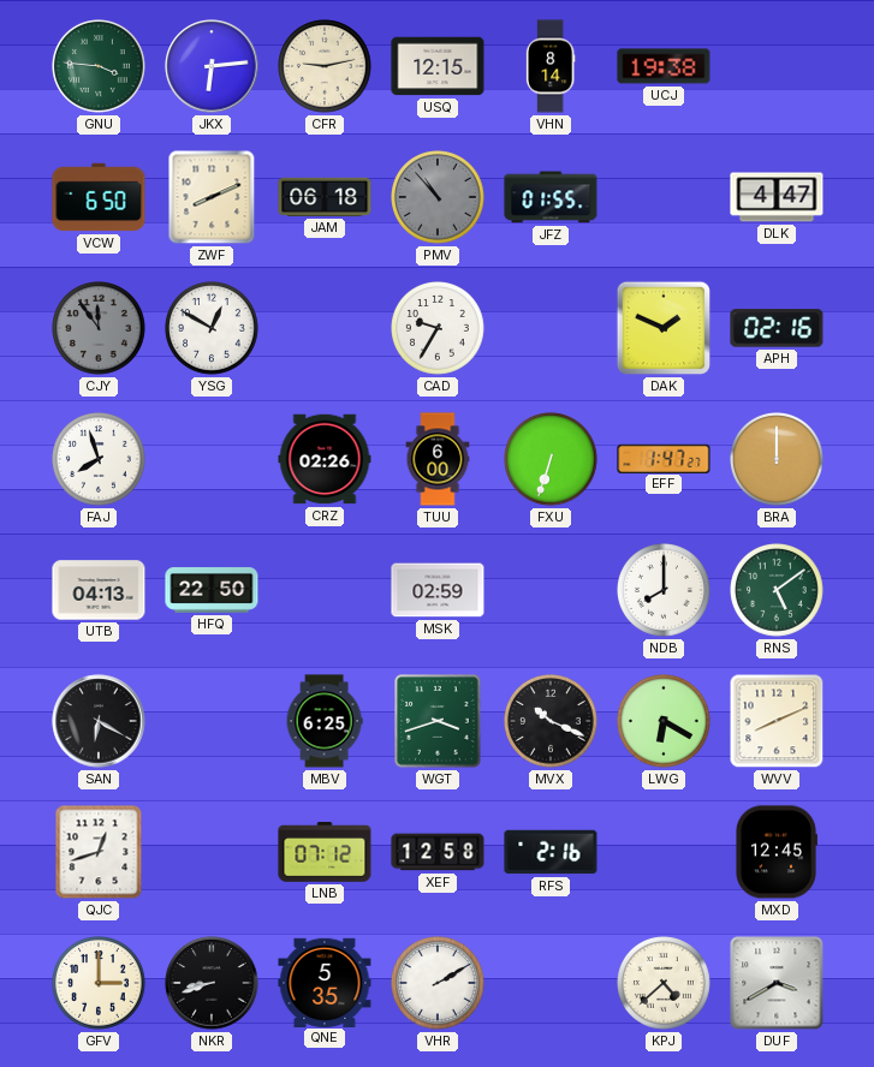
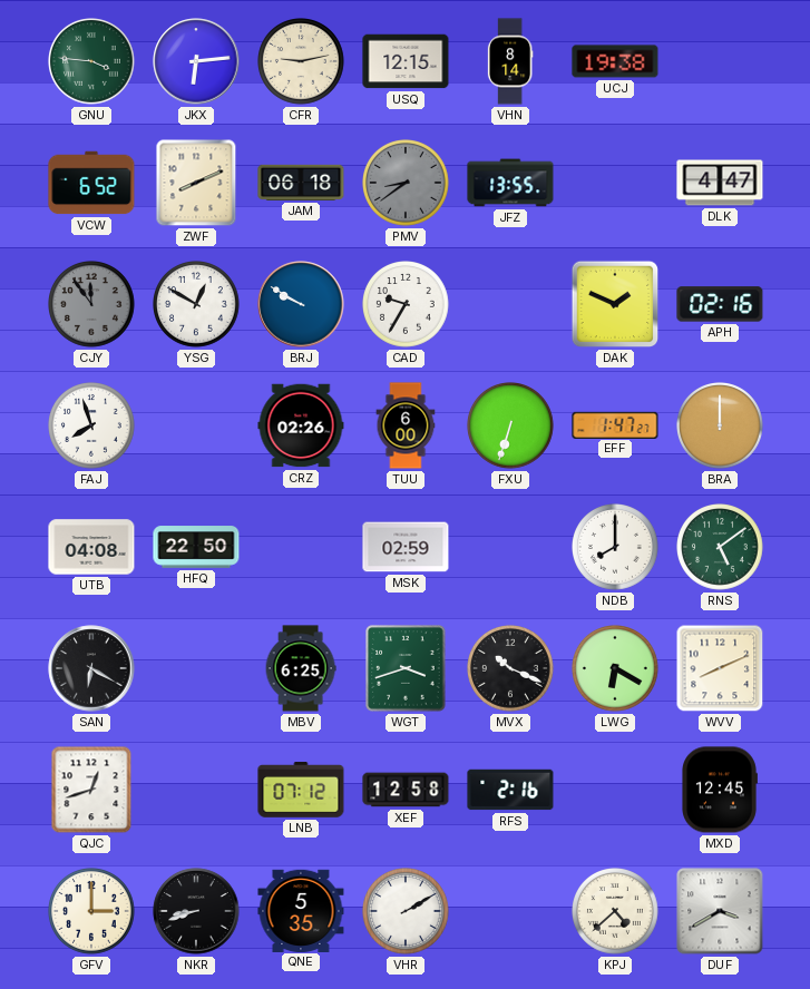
VCW: 6:50 -> 6:52 (91, 183)
PMV: 10:53 -> 8:39 (407, 184)
JFZ: 01:55 -> 13:55 (510, 183)
BRJ: none -> 9:50 (301, 304)
UTB: 04:13 -> 04:08 (91, 547)
